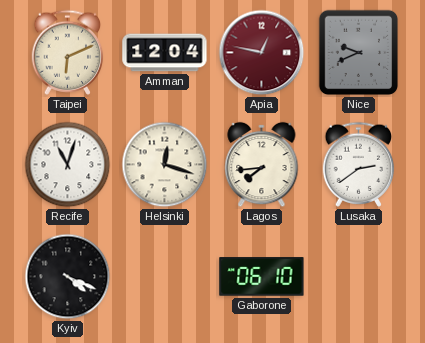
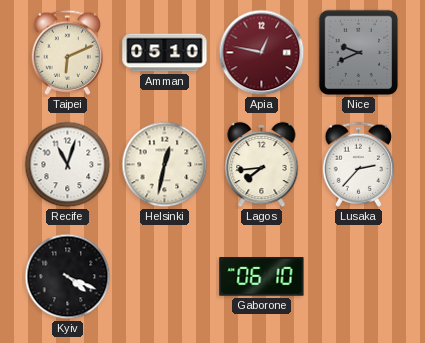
Amman: 12:04 -> 05:10 (165, 53)
Helsinki: 12:18 -> 12:32 (165, 165)
Lusaka: 2:39 -> 2:37 (359, 164)
